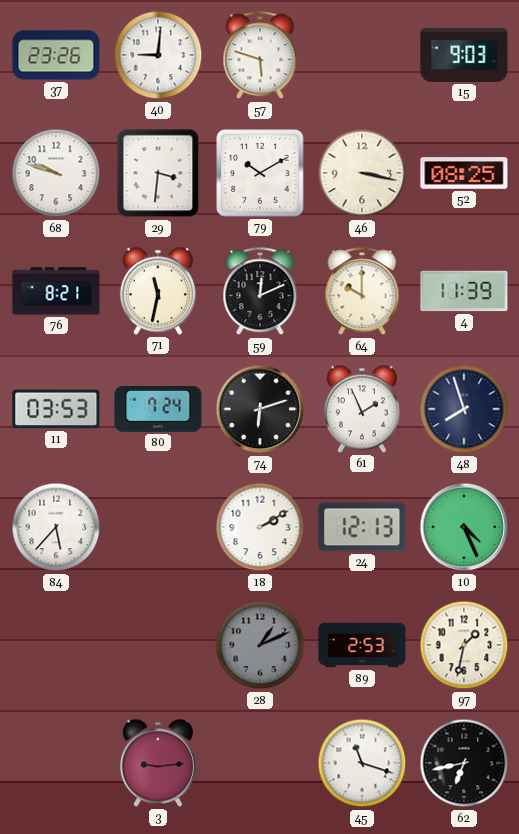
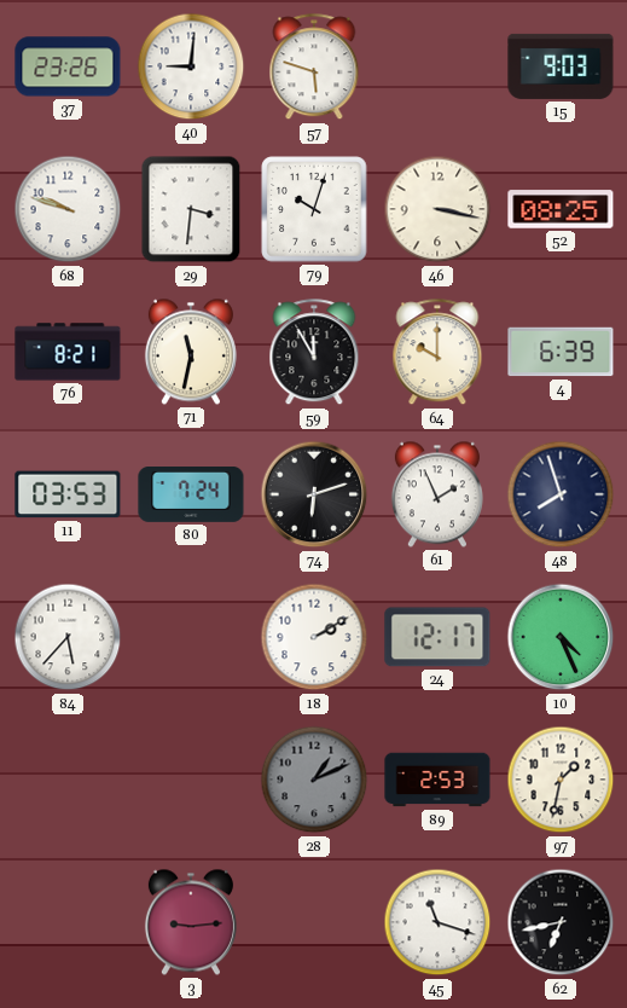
79: 10:10 -> 10:03 (314, 209)
59: 12:11 -> 11:55 (314, 353)
4: 11:39 -> 6:39 (561, 352)
24: 12:13 -> 12:17 (437, 637)
